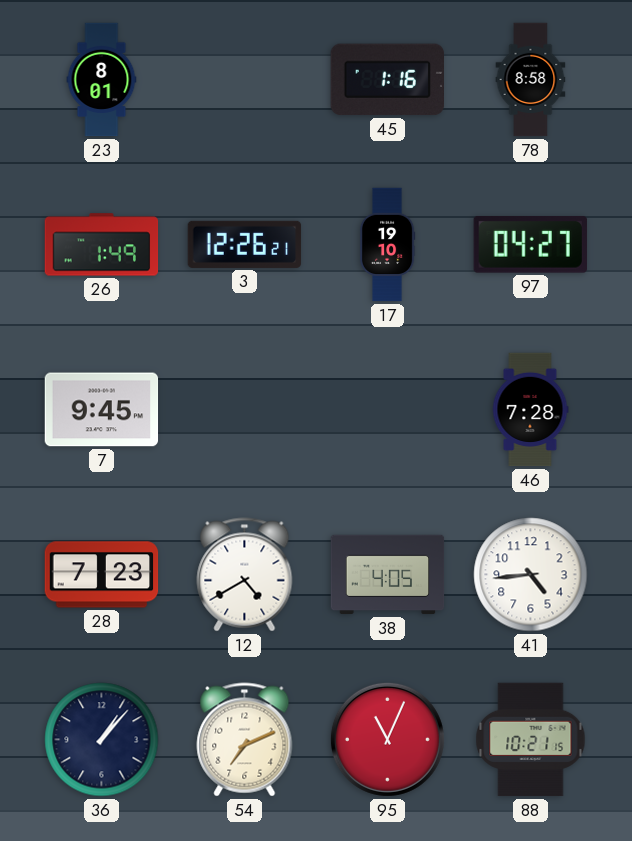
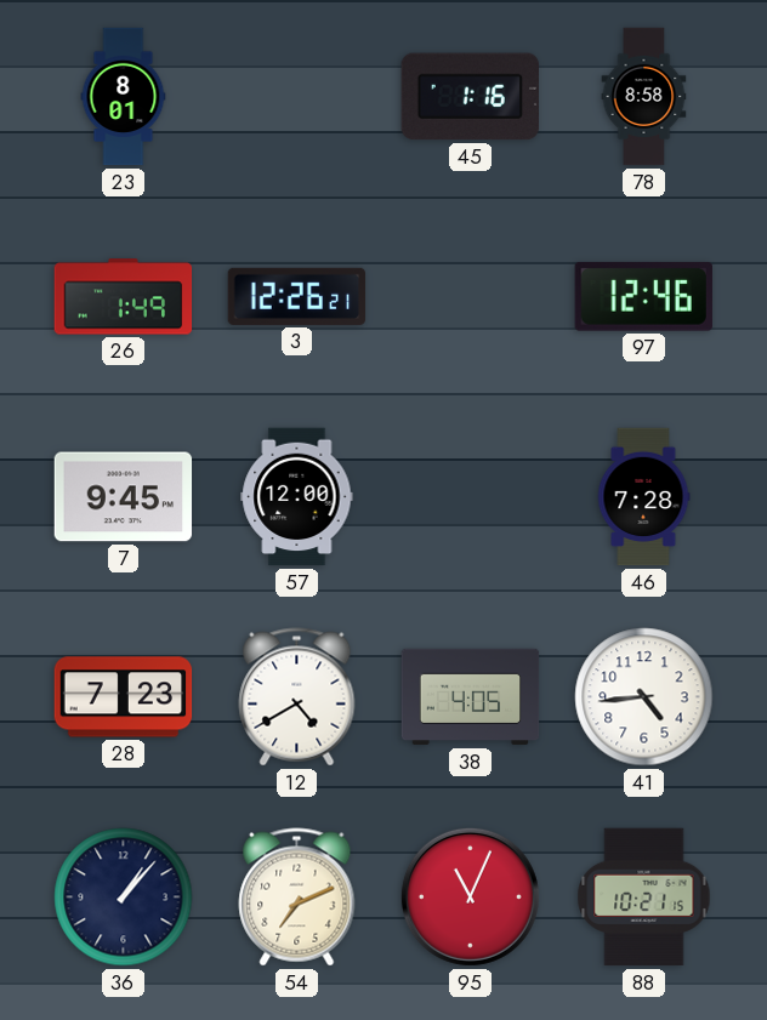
17: 19:10 -> none (387, 245)
97: 04:27 -> 12:46 (643, 296)
57: none -> 12:00 (297, 497)
